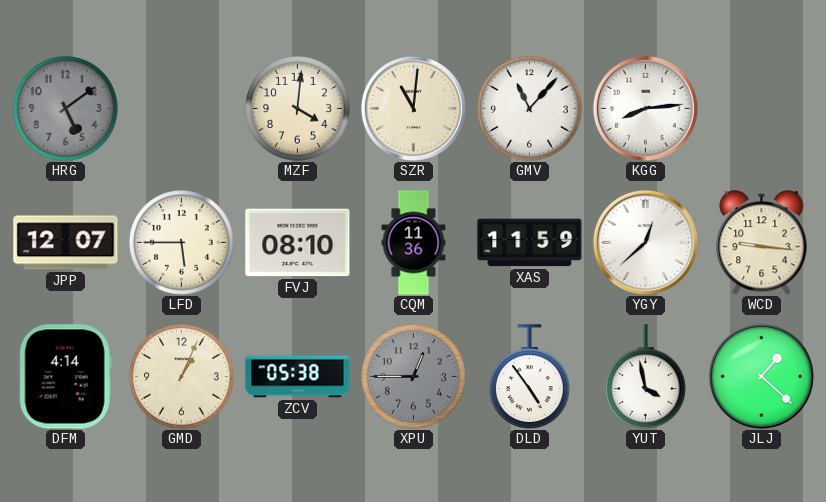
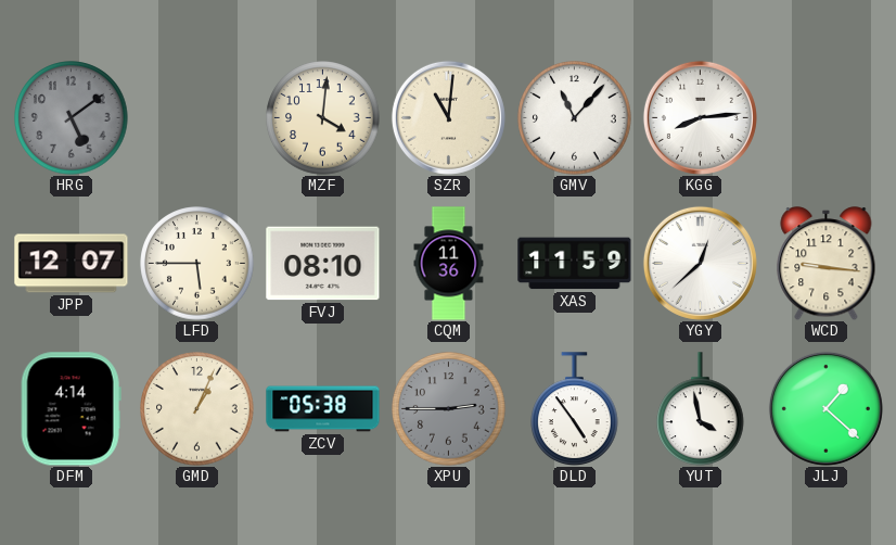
XPU: 12:45 -> 2:45 (449, 409)
